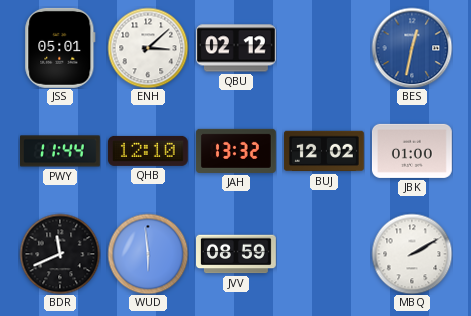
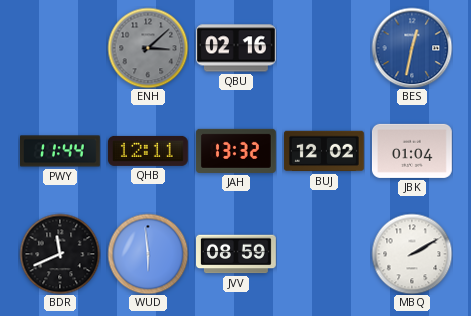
JSS: 05:01 -> none (60, 48)
ENH dial: white -> grey (148, 48)
QBU: 02:12 -> 02:16 (236, 48)
QHB: 12:10 -> 12:11 (148, 151)
JBK: 01:00 -> 01:04 (412, 151)
